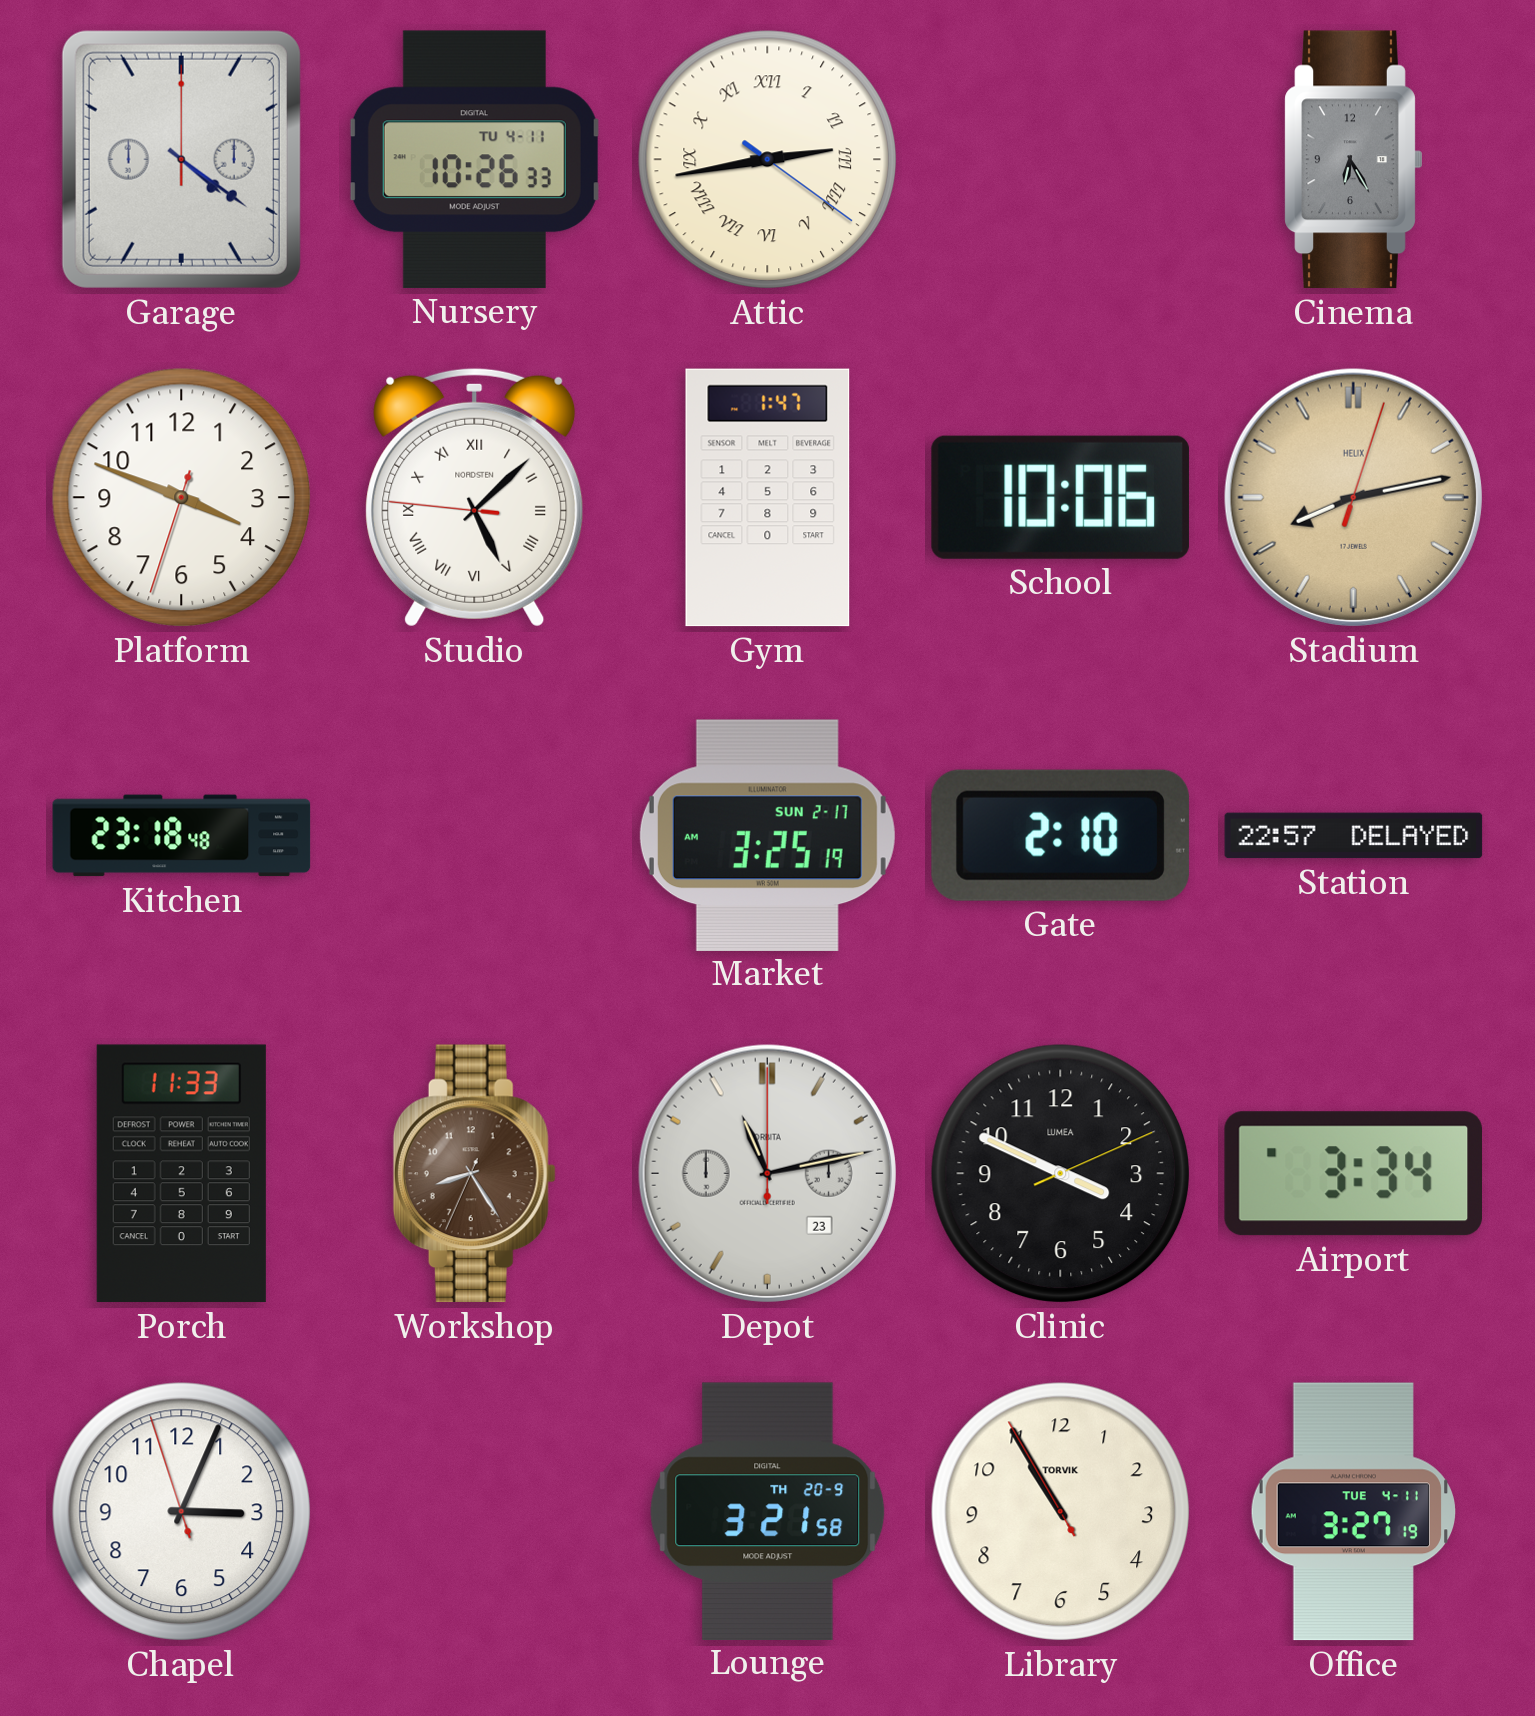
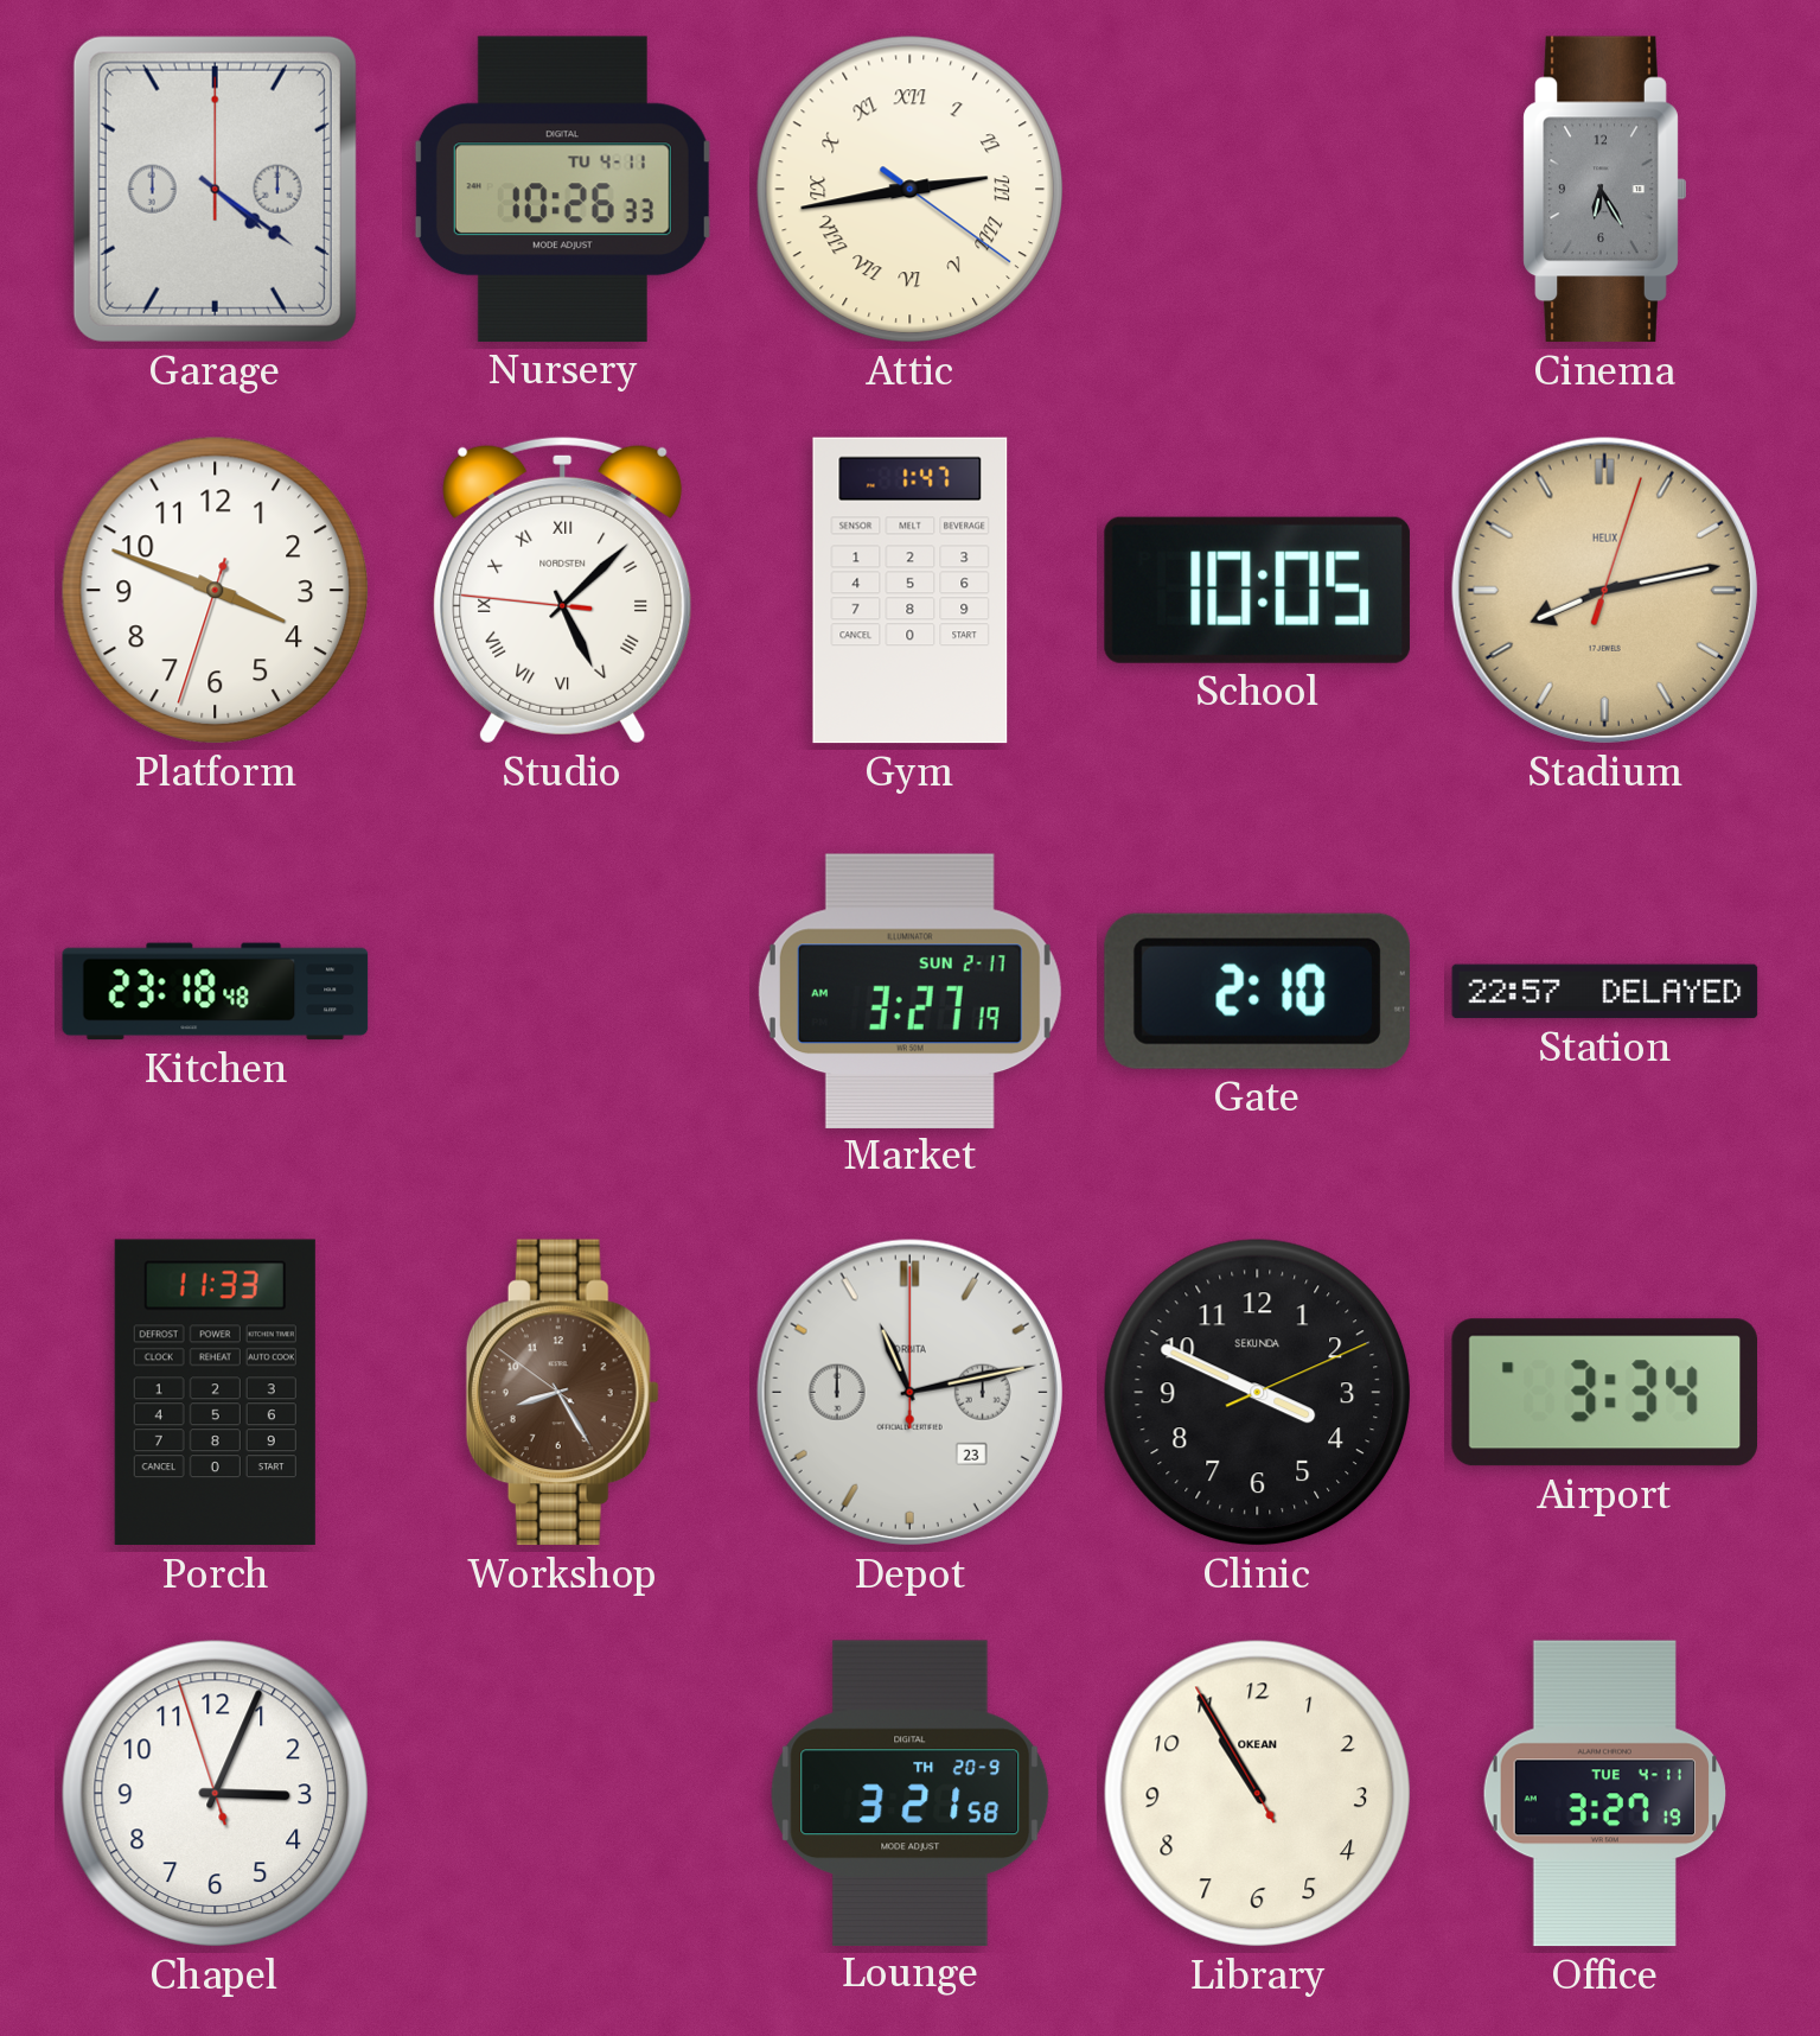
School: 10:06 -> 10:05 (1257, 590)
Market: 3:25 -> 3:27 (909, 991)
Workshop: 8:24:34 -> 8:24:51 (562, 1393)
Clinic brand: LUMEA -> SEKUNDA (1258, 1393)
Library brand: TORVIK -> OKEAN (1258, 1794)
